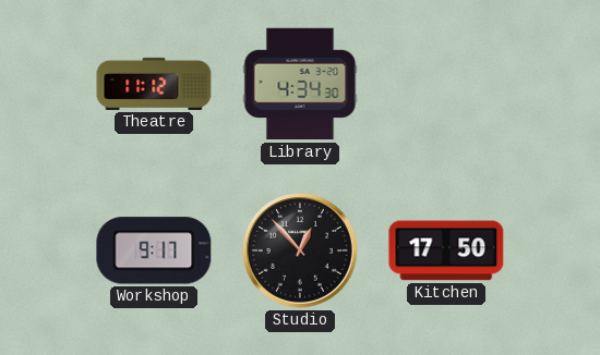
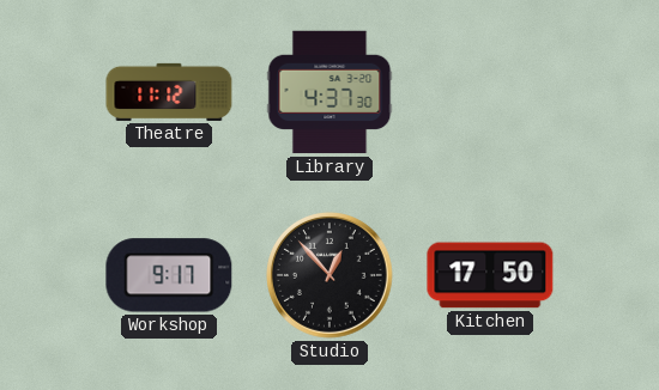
Library: 4:34 -> 4:37 (329, 92)
